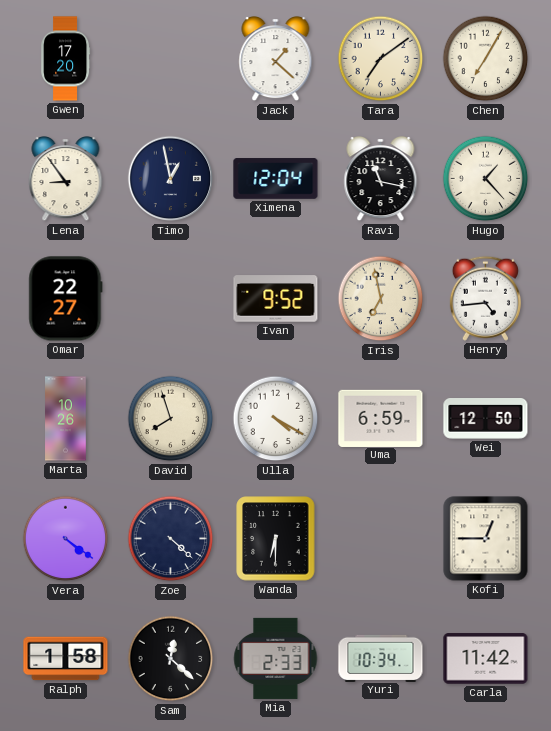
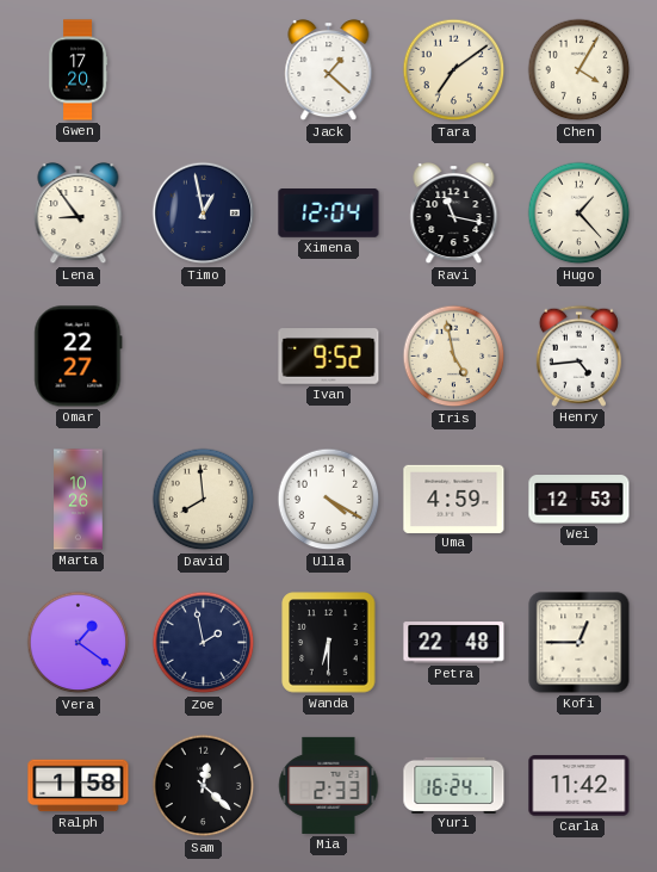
Chen: 7:05 -> 4:05 (579, 70)
Iris: 6:58 -> 4:58 (454, 357)
David: 7:57 -> 7:59 (204, 500)
Uma: 6:59 -> 4:59 (454, 499)
Wei: 12:50 -> 12:53 (579, 500)
Vera: 4:21 -> 1:21 (79, 643)
Zoe: 4:22 -> 1:58 (204, 643)
Petra: none -> 22:48 (454, 643)
Yuri: 10:34 -> 16:24 (454, 785)
